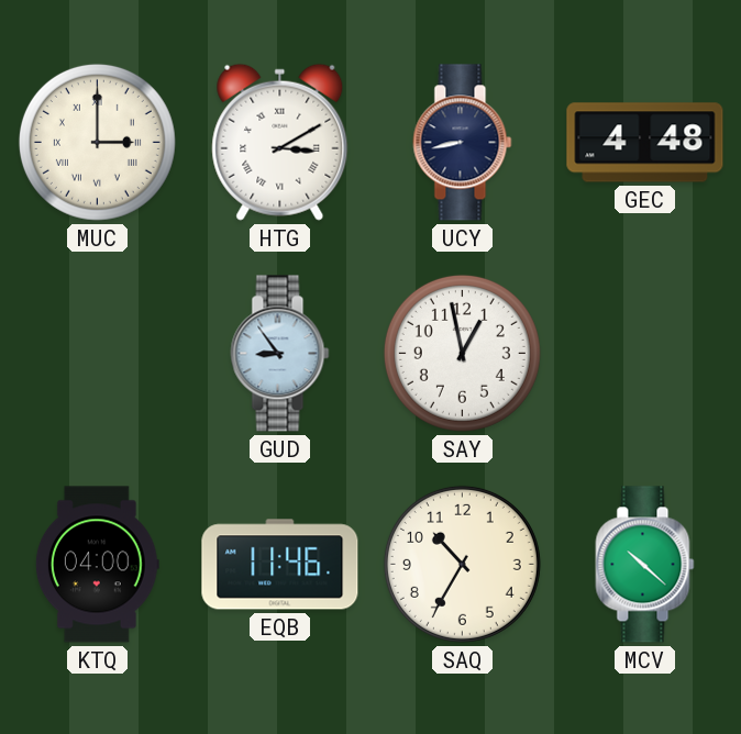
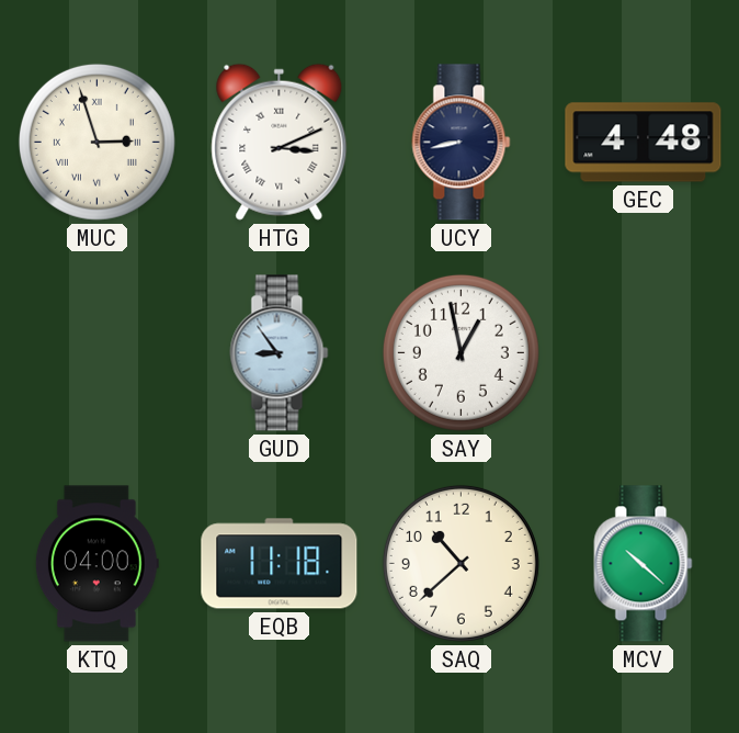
MUC: 3:00 -> 2:57 (96, 142)
HTG: 3:10 -> 3:11 (280, 142)
EQB: 11:46 -> 11:18 (280, 564)
SAQ: 10:35 -> 10:38 (461, 563)
